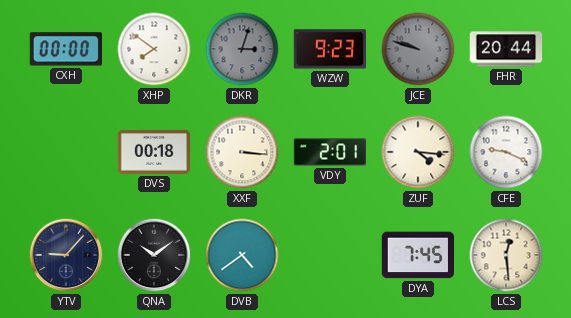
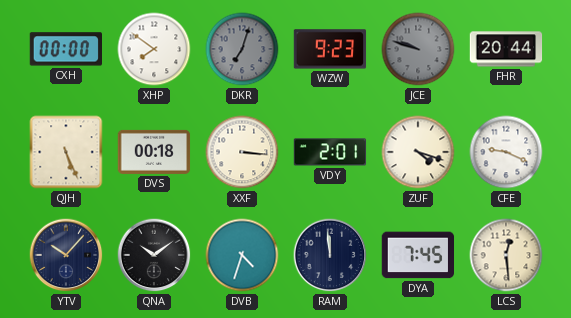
DKR: 3:03 -> 7:03 (242, 49)
QJH: none -> 5:26 (66, 152)
ZUF: 4:16 -> 4:18 (418, 152)
YTV: 9:07 -> 10:07 (66, 255)
DVB: 4:39 -> 4:33 (242, 255)
RAM: none -> 11:59 (330, 255)
